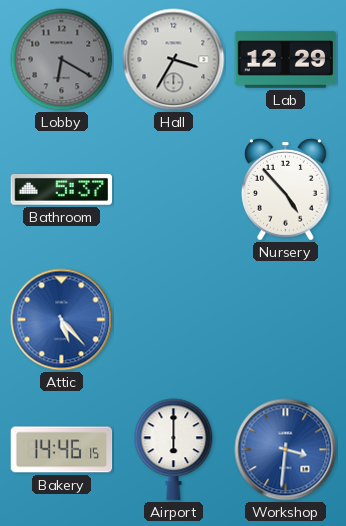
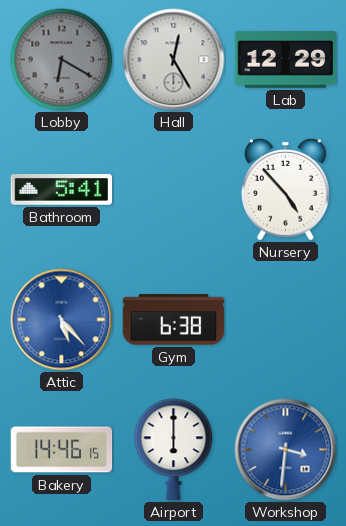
Hall: 3:35 -> 12:25 (174, 60)
Bathroom: 5:37 -> 5:41 (62, 190)
Gym: none -> 6:38 (174, 320)
